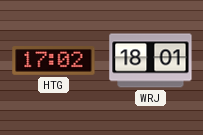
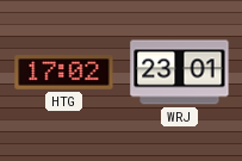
WRJ: 18:01 -> 23:01 (180, 73)
